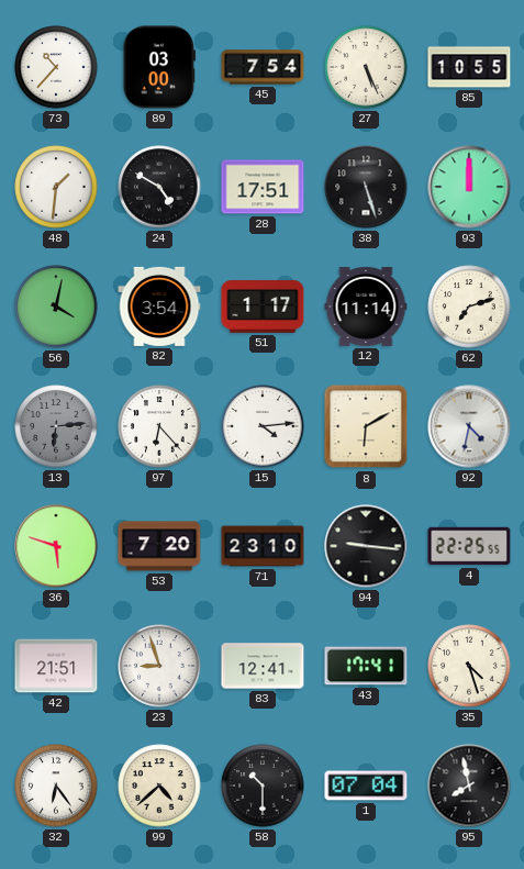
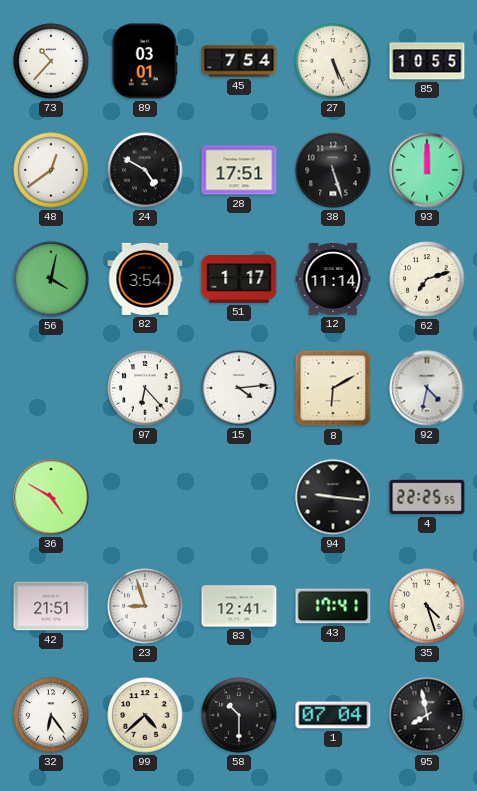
89: 03:00 -> 03:01 (145, 61)
48: 1:31 -> 12:39 (51, 170)
13: 6:14 -> none (56, 426)
36: 5:48 -> 4:50 (51, 497)
53: 7:20 -> none (159, 546)
71: 23:10 -> none (263, 546)
